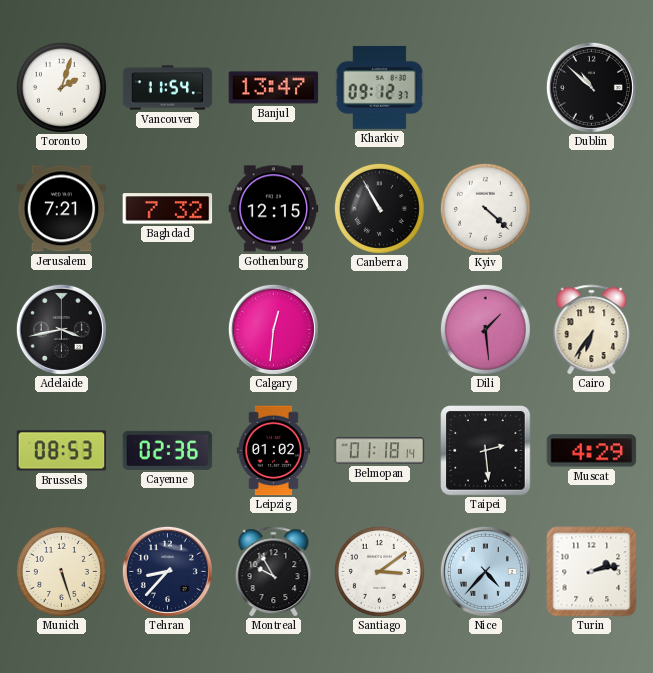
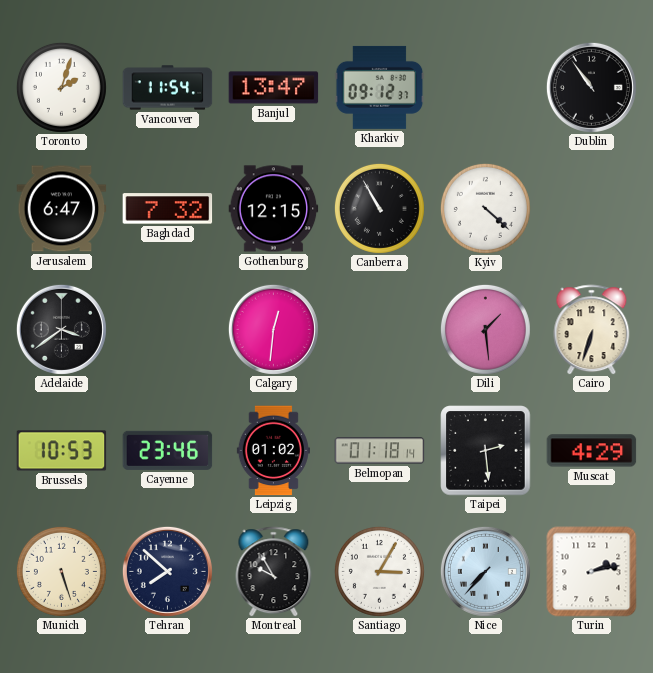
Dublin: 10:52 -> 10:54 (591, 87)
Jerusalem: 7:21 -> 6:47 (62, 209)
Adelaide: 3:43 -> 3:39 (61, 329)
Cairo: 6:36 -> 6:33 (592, 330)
Brussels: 08:53 -> 10:53 (62, 451)
Cayenne: 02:36 -> 23:46 (168, 450)
Tehran: 8:37 -> 7:52 (167, 571)
Santiago: 3:09 -> 3:05 (379, 571)
Nice: 4:37 -> 7:37 (485, 571)
